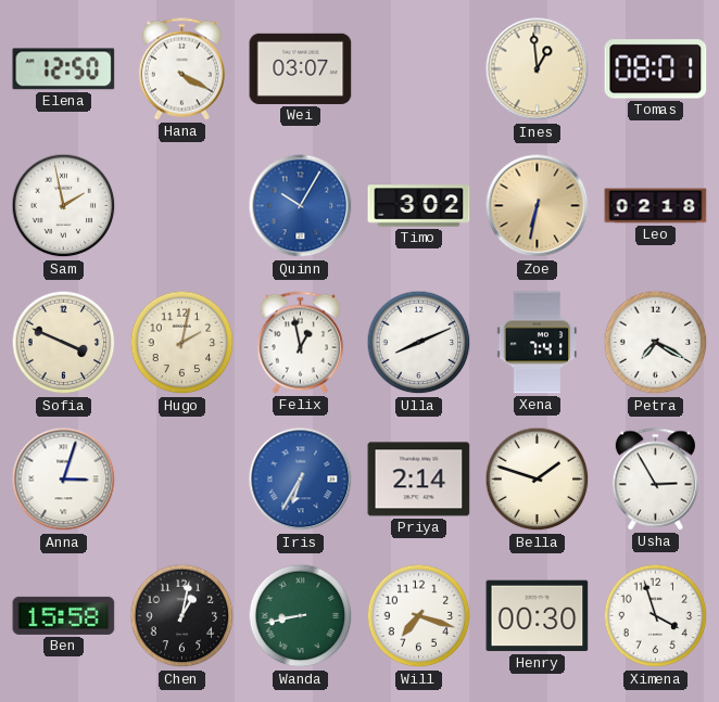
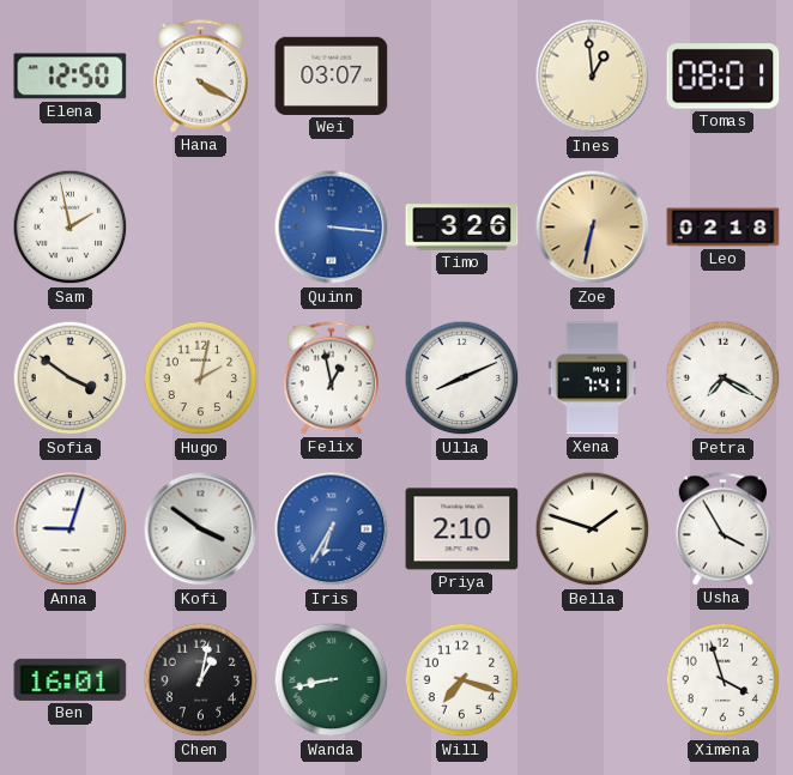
Quinn: 10:05 -> 3:16 (332, 228)
Timo: 3:02 -> 3:26 (462, 228)
Sofia: 3:49 -> 3:51 (71, 379)
Anna: 3:03 -> 9:03 (71, 529)
Kofi: none -> 3:51 (201, 529)
Priya: 2:14 -> 2:10 (462, 529)
Usha: 2:55 -> 3:55 (722, 529)
Ben: 15:58 -> 16:01 (71, 679)
Henry: 00:30 -> none (538, 616)
